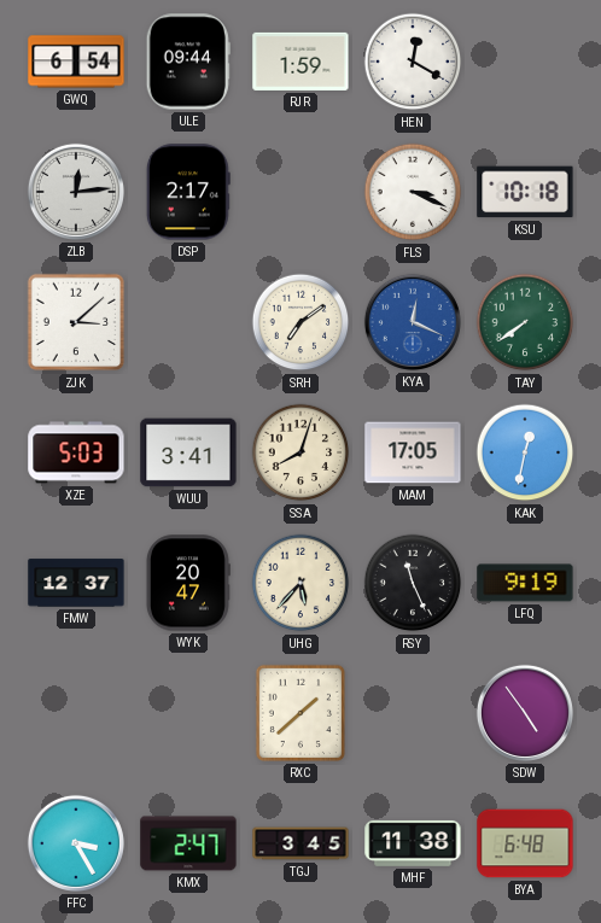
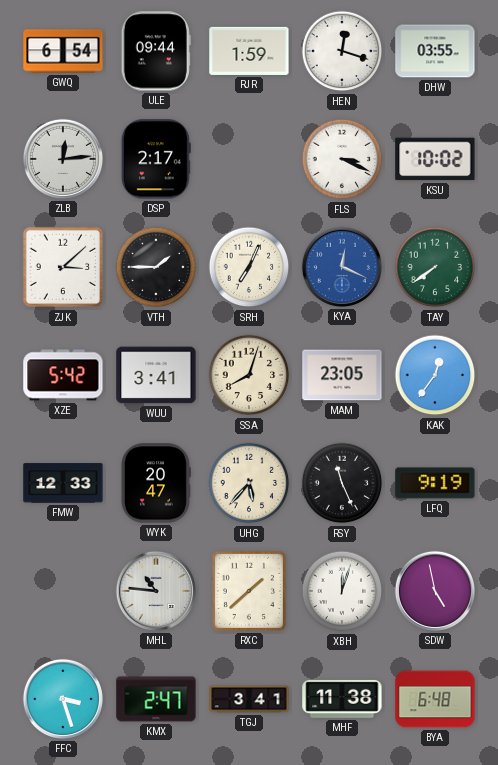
HEN: 12:20 -> 12:18 (342, 51)
DHW: none -> 03:55 (435, 51)
KSU: 10:18 -> 10:02 (435, 159)
VTH: none -> 1:45 (156, 267)
SRH: 7:09 -> 7:04 (249, 267)
XZE: 5:03 -> 5:42 (63, 375)
MAM: 17:05 -> 23:05 (342, 375)
KAK: 12:32 -> 12:36 (435, 375)
FMW: 12:37 -> 12:33 (63, 483)
MHL: none -> 10:46 (156, 591)
XBH: none -> 12:03 (342, 591)
SDW: 4:54 -> 4:58 (435, 591)
FFC: 3:25 -> 3:27 (63, 699)
TGJ: 3:45 -> 3:41 (249, 699)
